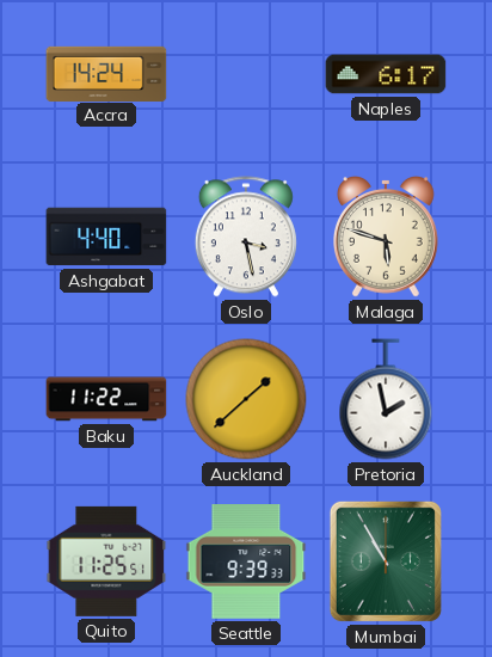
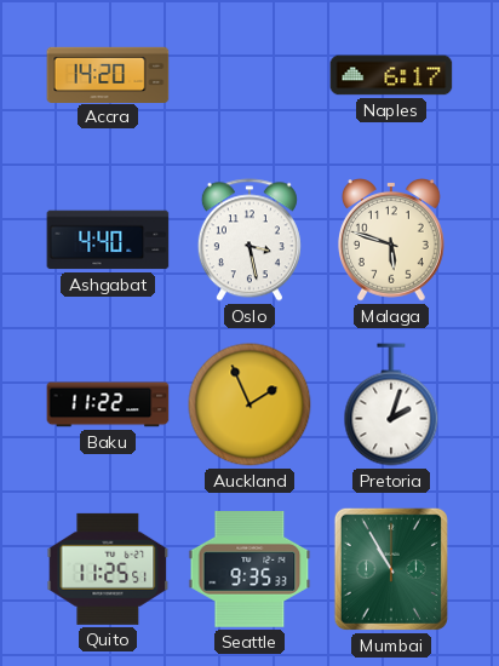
Accra: 14:24 -> 14:20 (108, 74)
Auckland: 1:38 -> 1:56 (249, 404)
Pretoria: 1:58 -> 2:03 (391, 404)
Seattle: 9:39 -> 9:35 (249, 570)
